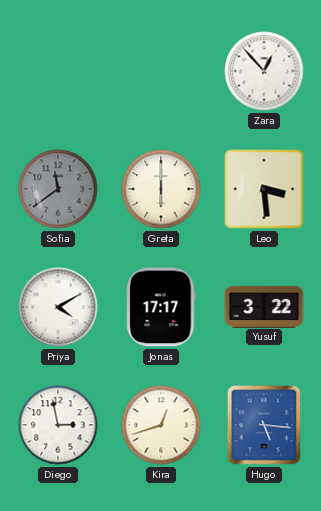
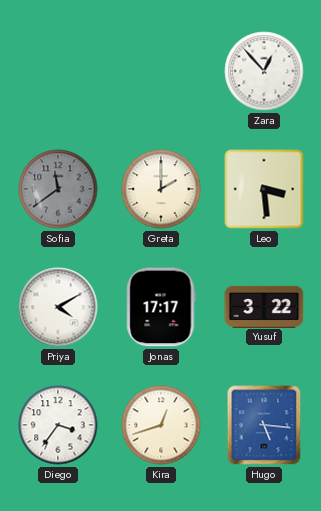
Greta: 6:00 -> 2:00 (161, 189)
Diego: 2:58 -> 3:36 (58, 425)
